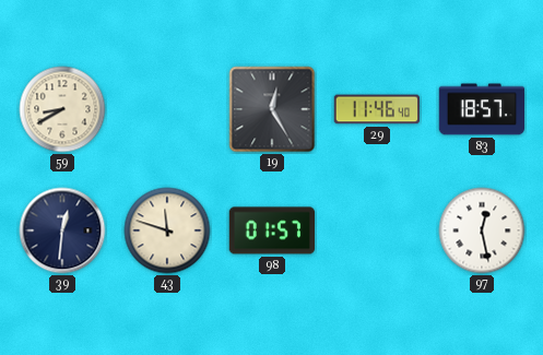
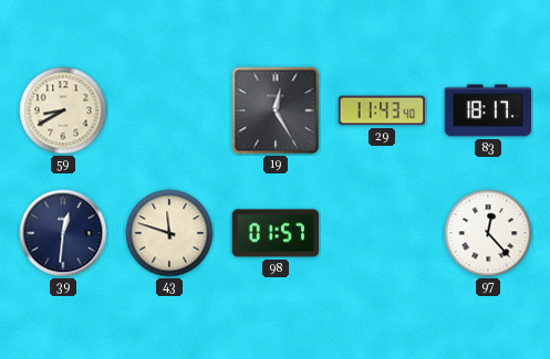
29: 11:46 -> 11:43 (382, 110)
83: 18:57 -> 18:17 (487, 110)
97: 12:28 -> 12:23 (488, 233)
